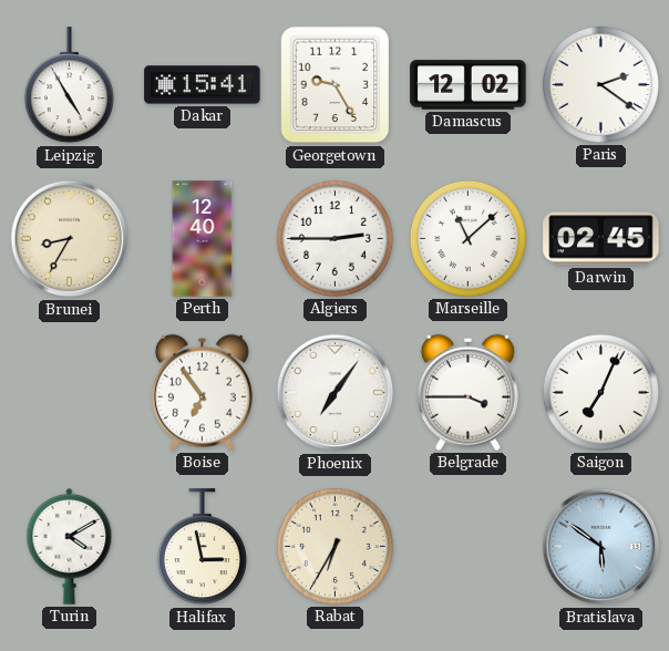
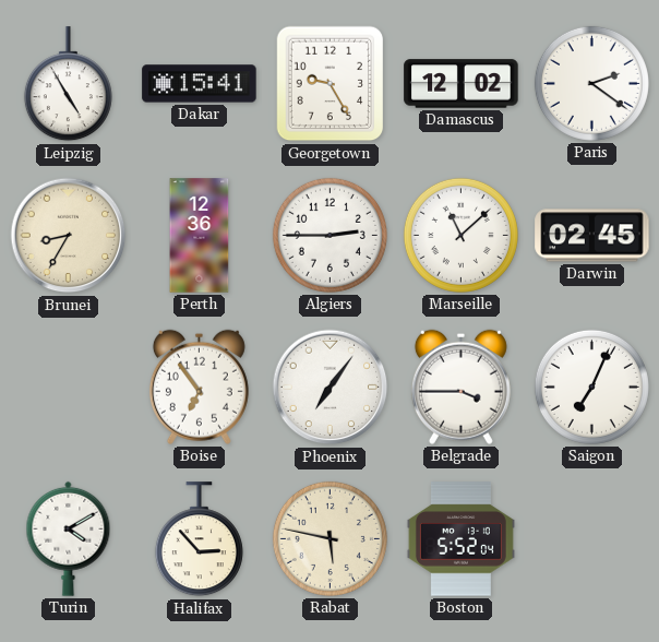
Perth: 12:40 -> 12:36 (200, 236)
Halifax: 2:58 -> 2:53 (199, 539)
Rabat: 6:35 -> 5:47 (329, 538)
Boston: none -> 5:52 (460, 539)
Bratislava: 5:51 -> none (601, 547)
